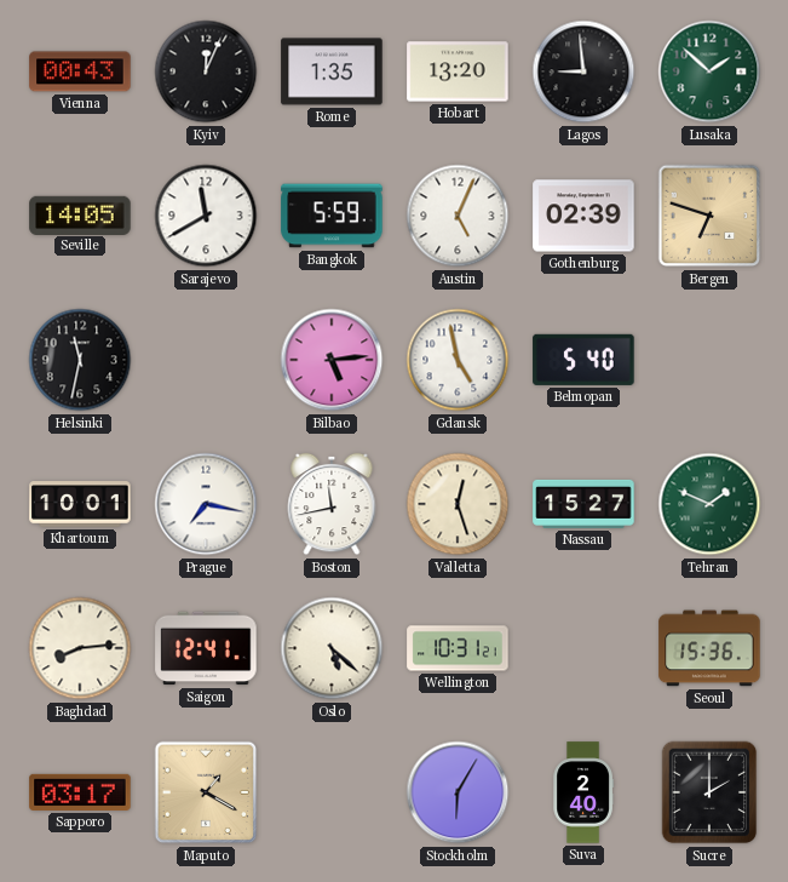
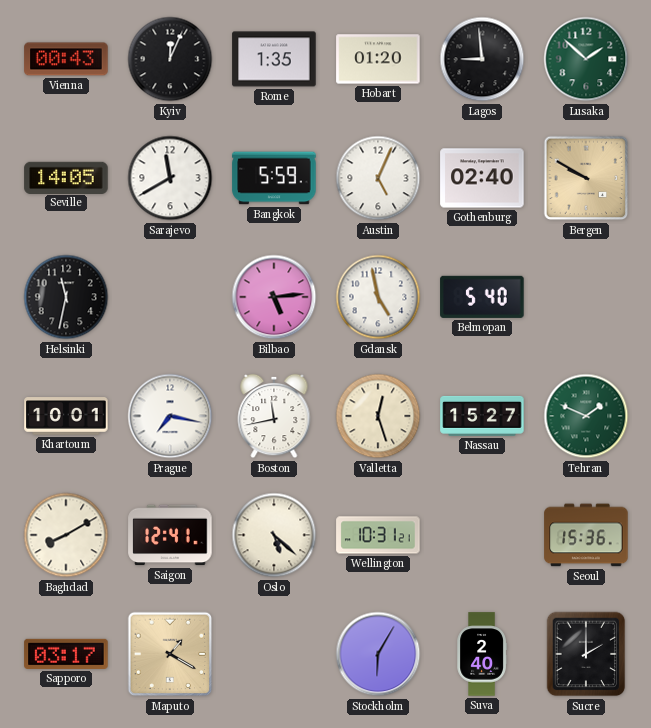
Hobart: 13:20 -> 01:20 (378, 59)
Gothenburg: 02:39 -> 02:40 (482, 178)
Bergen: 6:48 -> 9:50 (586, 178)
Baghdad: 8:14 -> 8:10 (66, 535)
